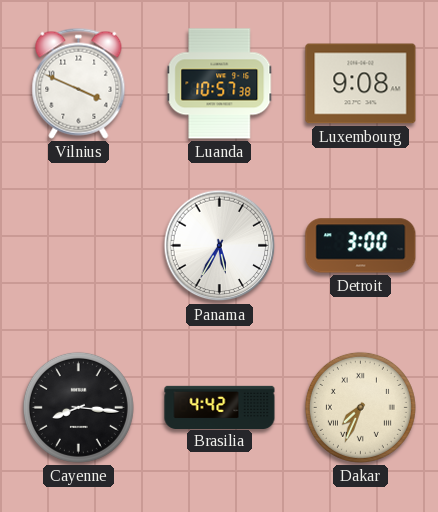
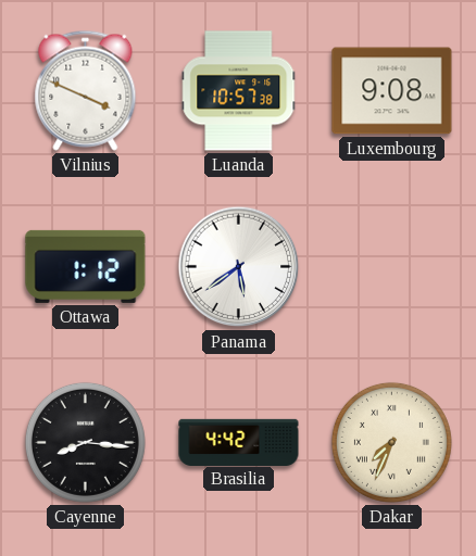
Ottawa: none -> 1:12 (86, 266)
Panama: 5:35 -> 5:39 (239, 267)
Detroit: 3:00 -> none (361, 246)
